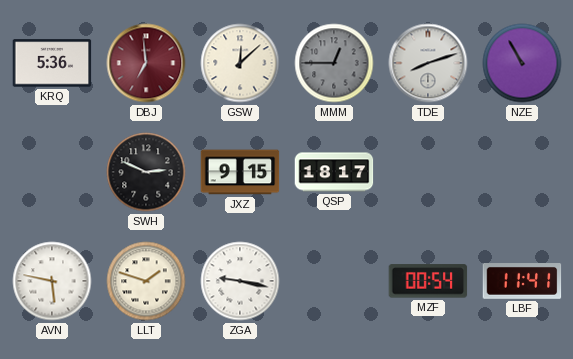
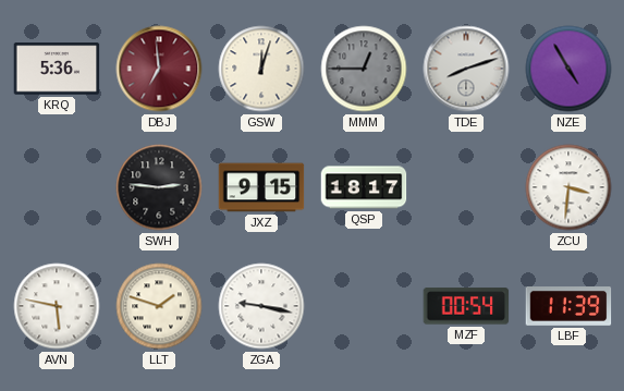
GSW: 12:08 -> 12:03 (261, 69)
NZE: 10:55 -> 4:55 (568, 69)
SWH: 2:49 -> 2:46 (159, 187)
ZCU: none -> 3:31 (568, 187)
LBF: 11:41 -> 11:39 (568, 307)
